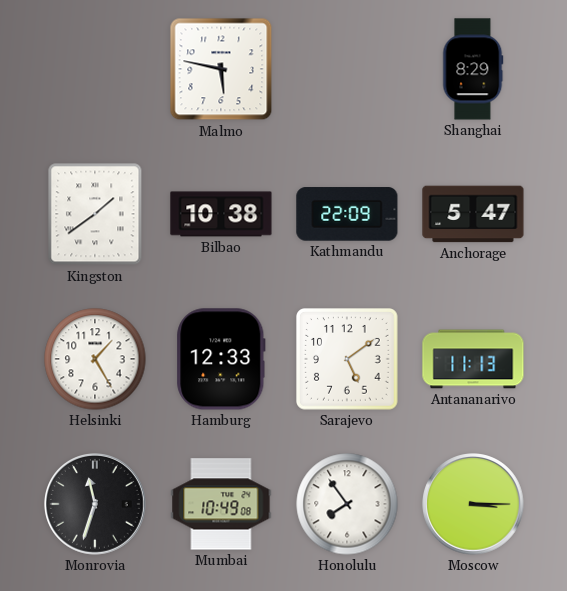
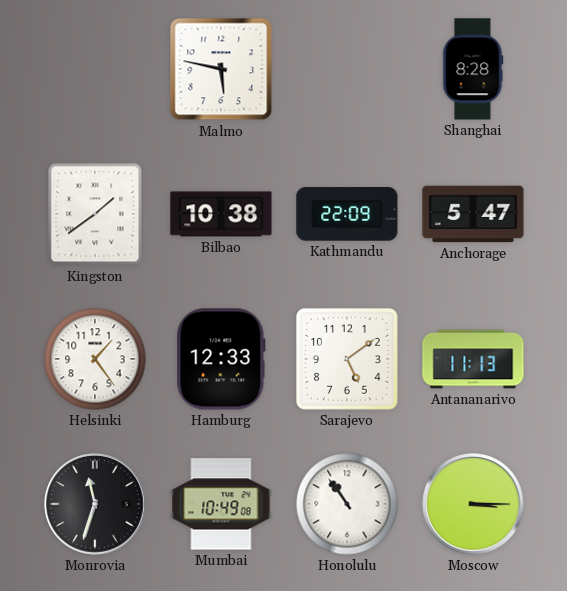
Shanghai: 8:29 -> 8:28 (473, 69)
Helsinki: 1:25 -> 1:24 (95, 359)
Honolulu: 7:54 -> 10:54 (347, 504)
